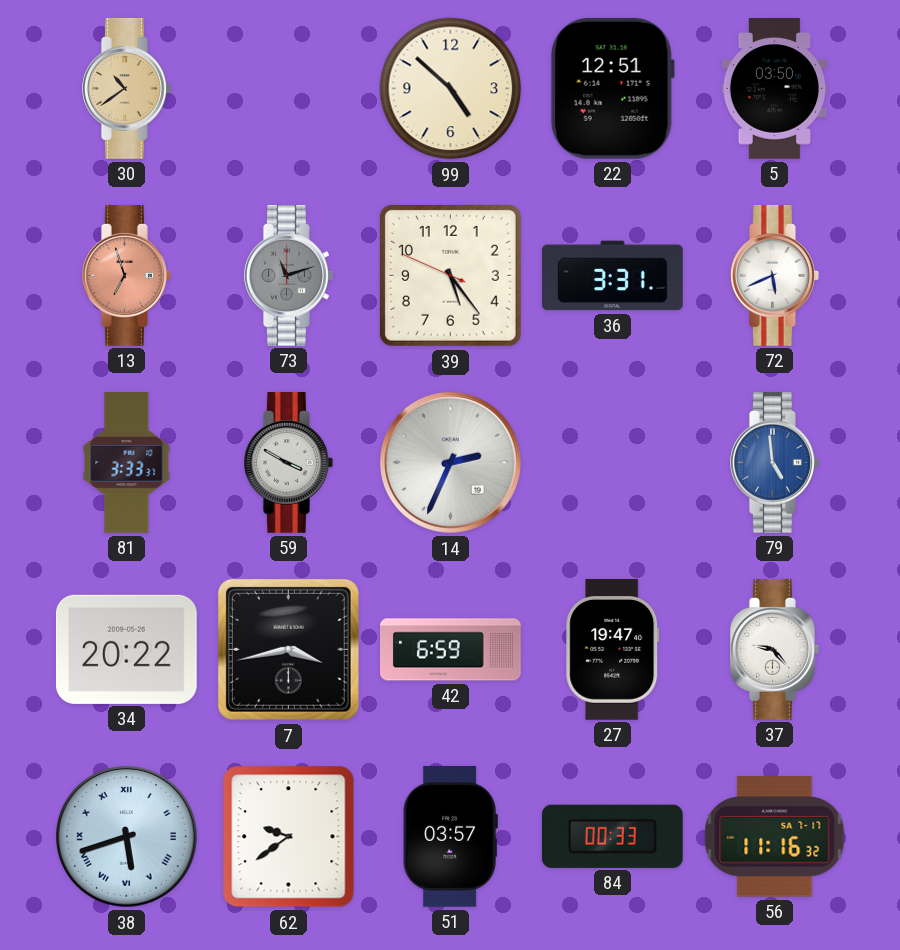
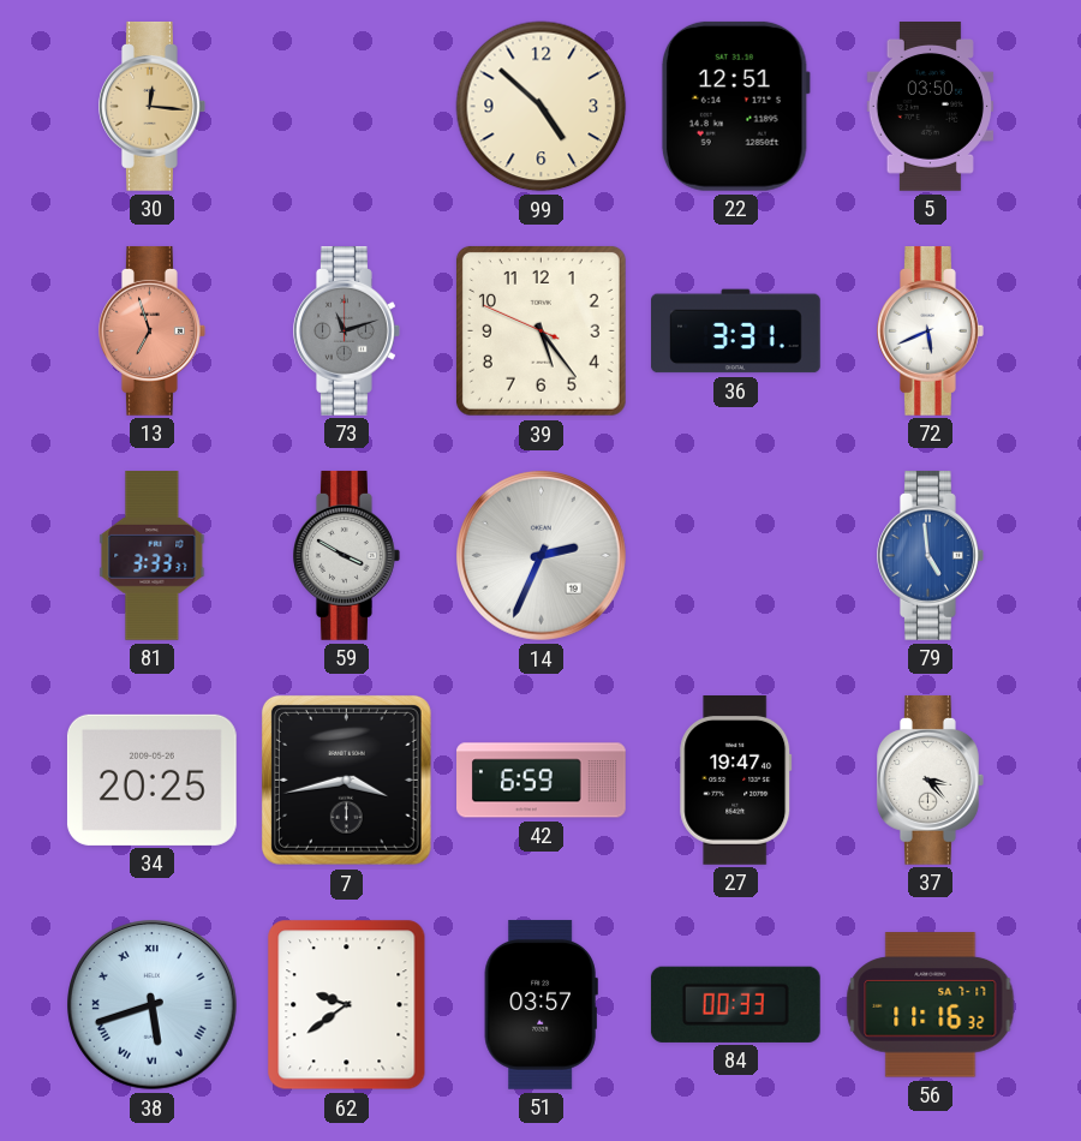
30: 10:39 -> 12:16 (153, 106)
34: 20:22 -> 20:25 (151, 779)
37: 9:23 -> 3:23 (931, 779)
